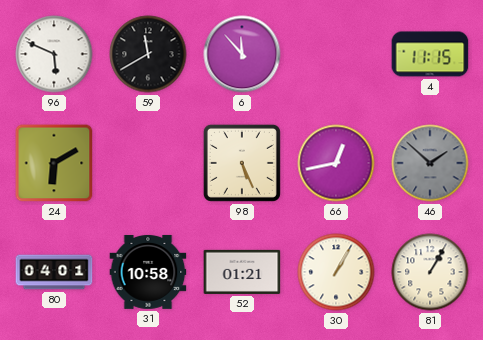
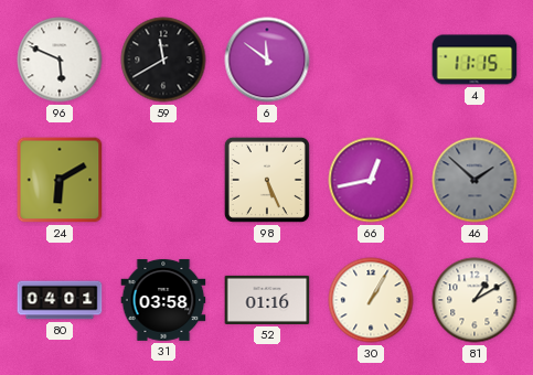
6: 11:53 -> 11:51 (267, 60)
31: 10:58 -> 03:58 (163, 300)
52: 01:21 -> 01:16 (267, 300)
81: 1:05 -> 1:10 (475, 300)
